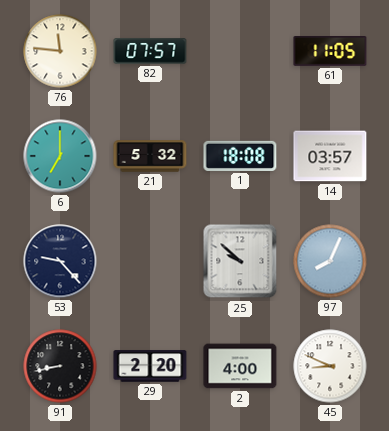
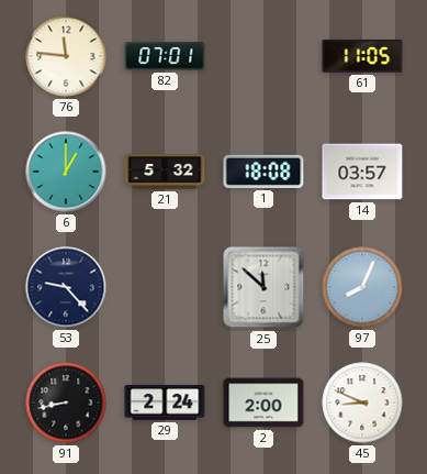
82: 07:57 -> 07:01 (165, 56)
6: 7:00 -> 1:00 (66, 172)
25: 9:52 -> 11:52 (263, 287)
29: 2:20 -> 2:24 (165, 403)
2: 4:00 -> 2:00 (263, 403)
